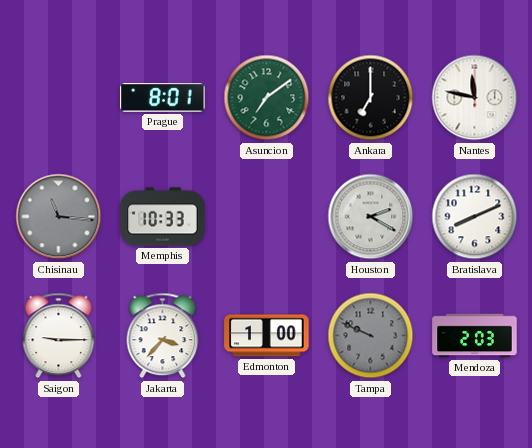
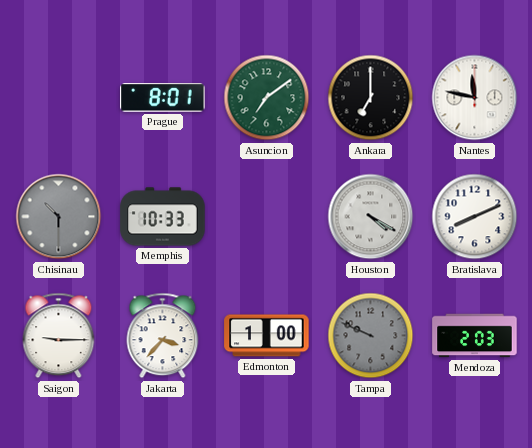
Chisinau: 11:16 -> 10:30 (59, 217)
Houston: 2:20 -> 4:20 (371, 217)
